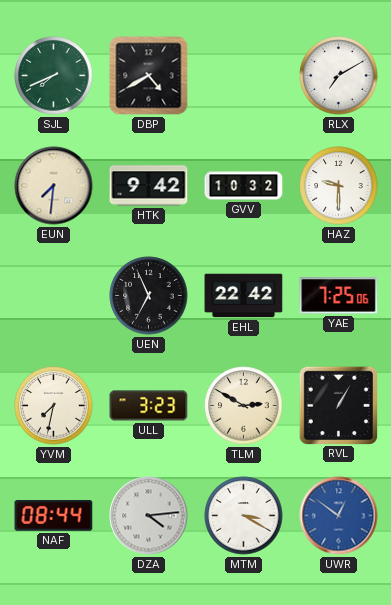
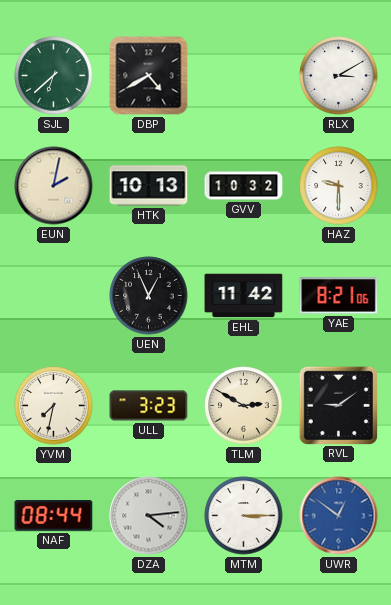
SJL: 7:41 -> 6:38 (54, 76)
RLX: 7:10 -> 3:10 (339, 76)
EUN: 7:31 -> 2:02 (54, 186)
HTK: 9:42 -> 10:13 (149, 186)
UEN: 6:56 -> 12:56 (149, 296)
EHL: 22:42 -> 11:42 (244, 296)
YAE: 7:25 -> 8:21 (339, 296)
RVL: 1:05 -> 9:09 (338, 405)
MTM: 3:20 -> 3:15 (244, 516)
